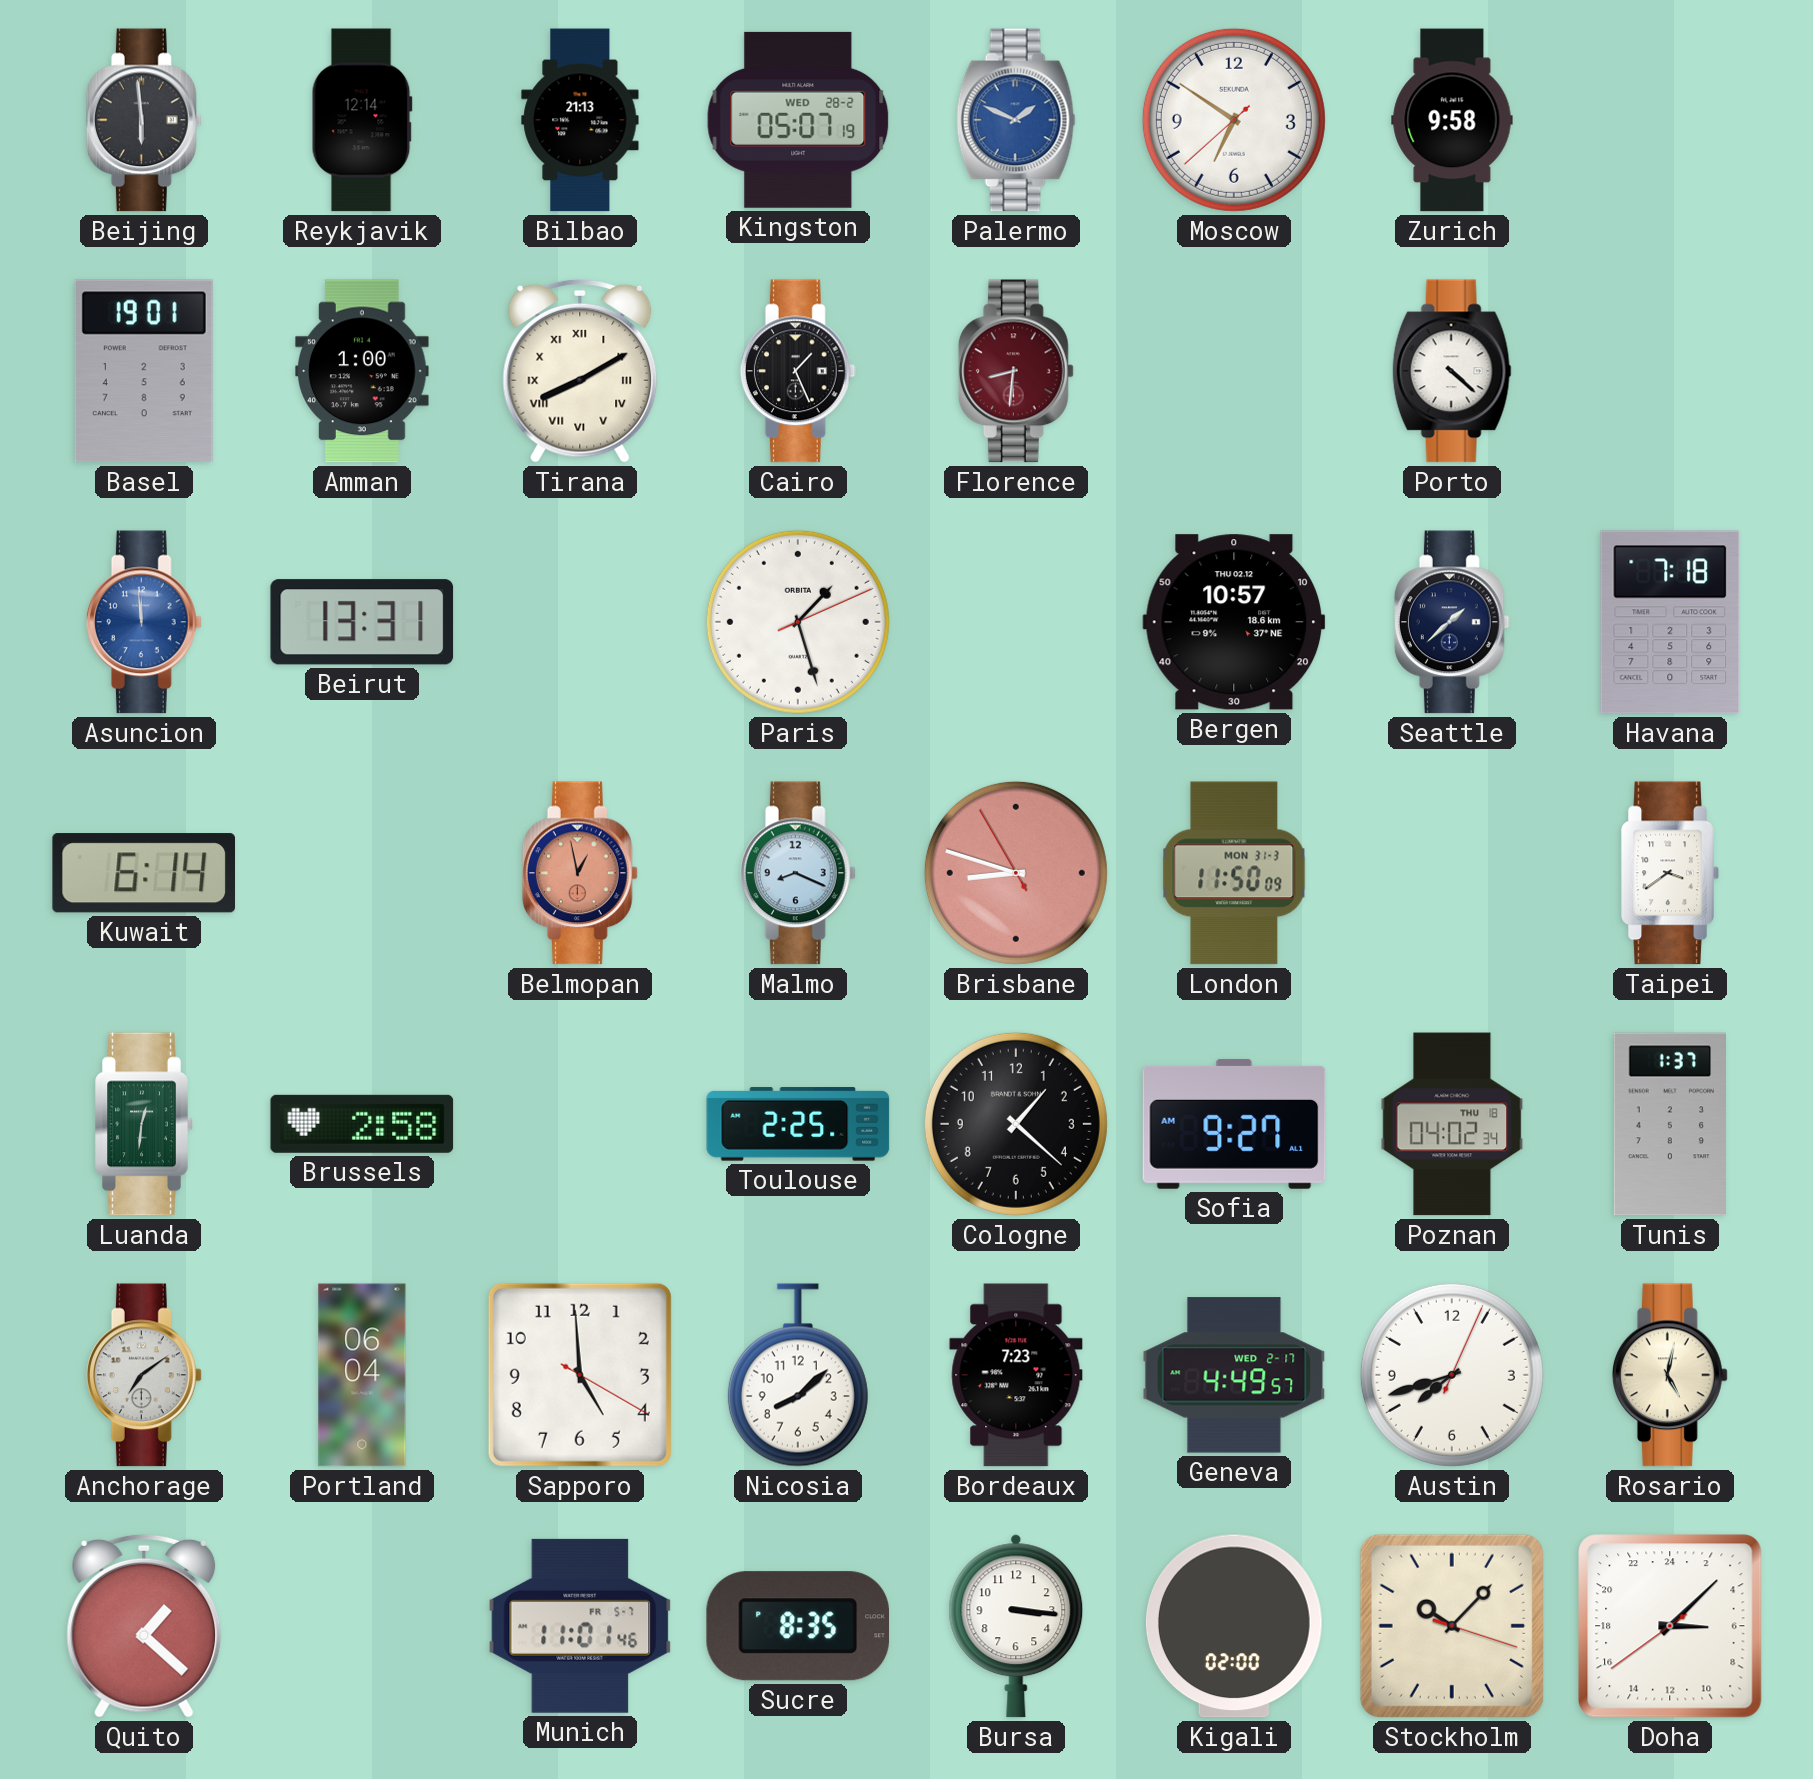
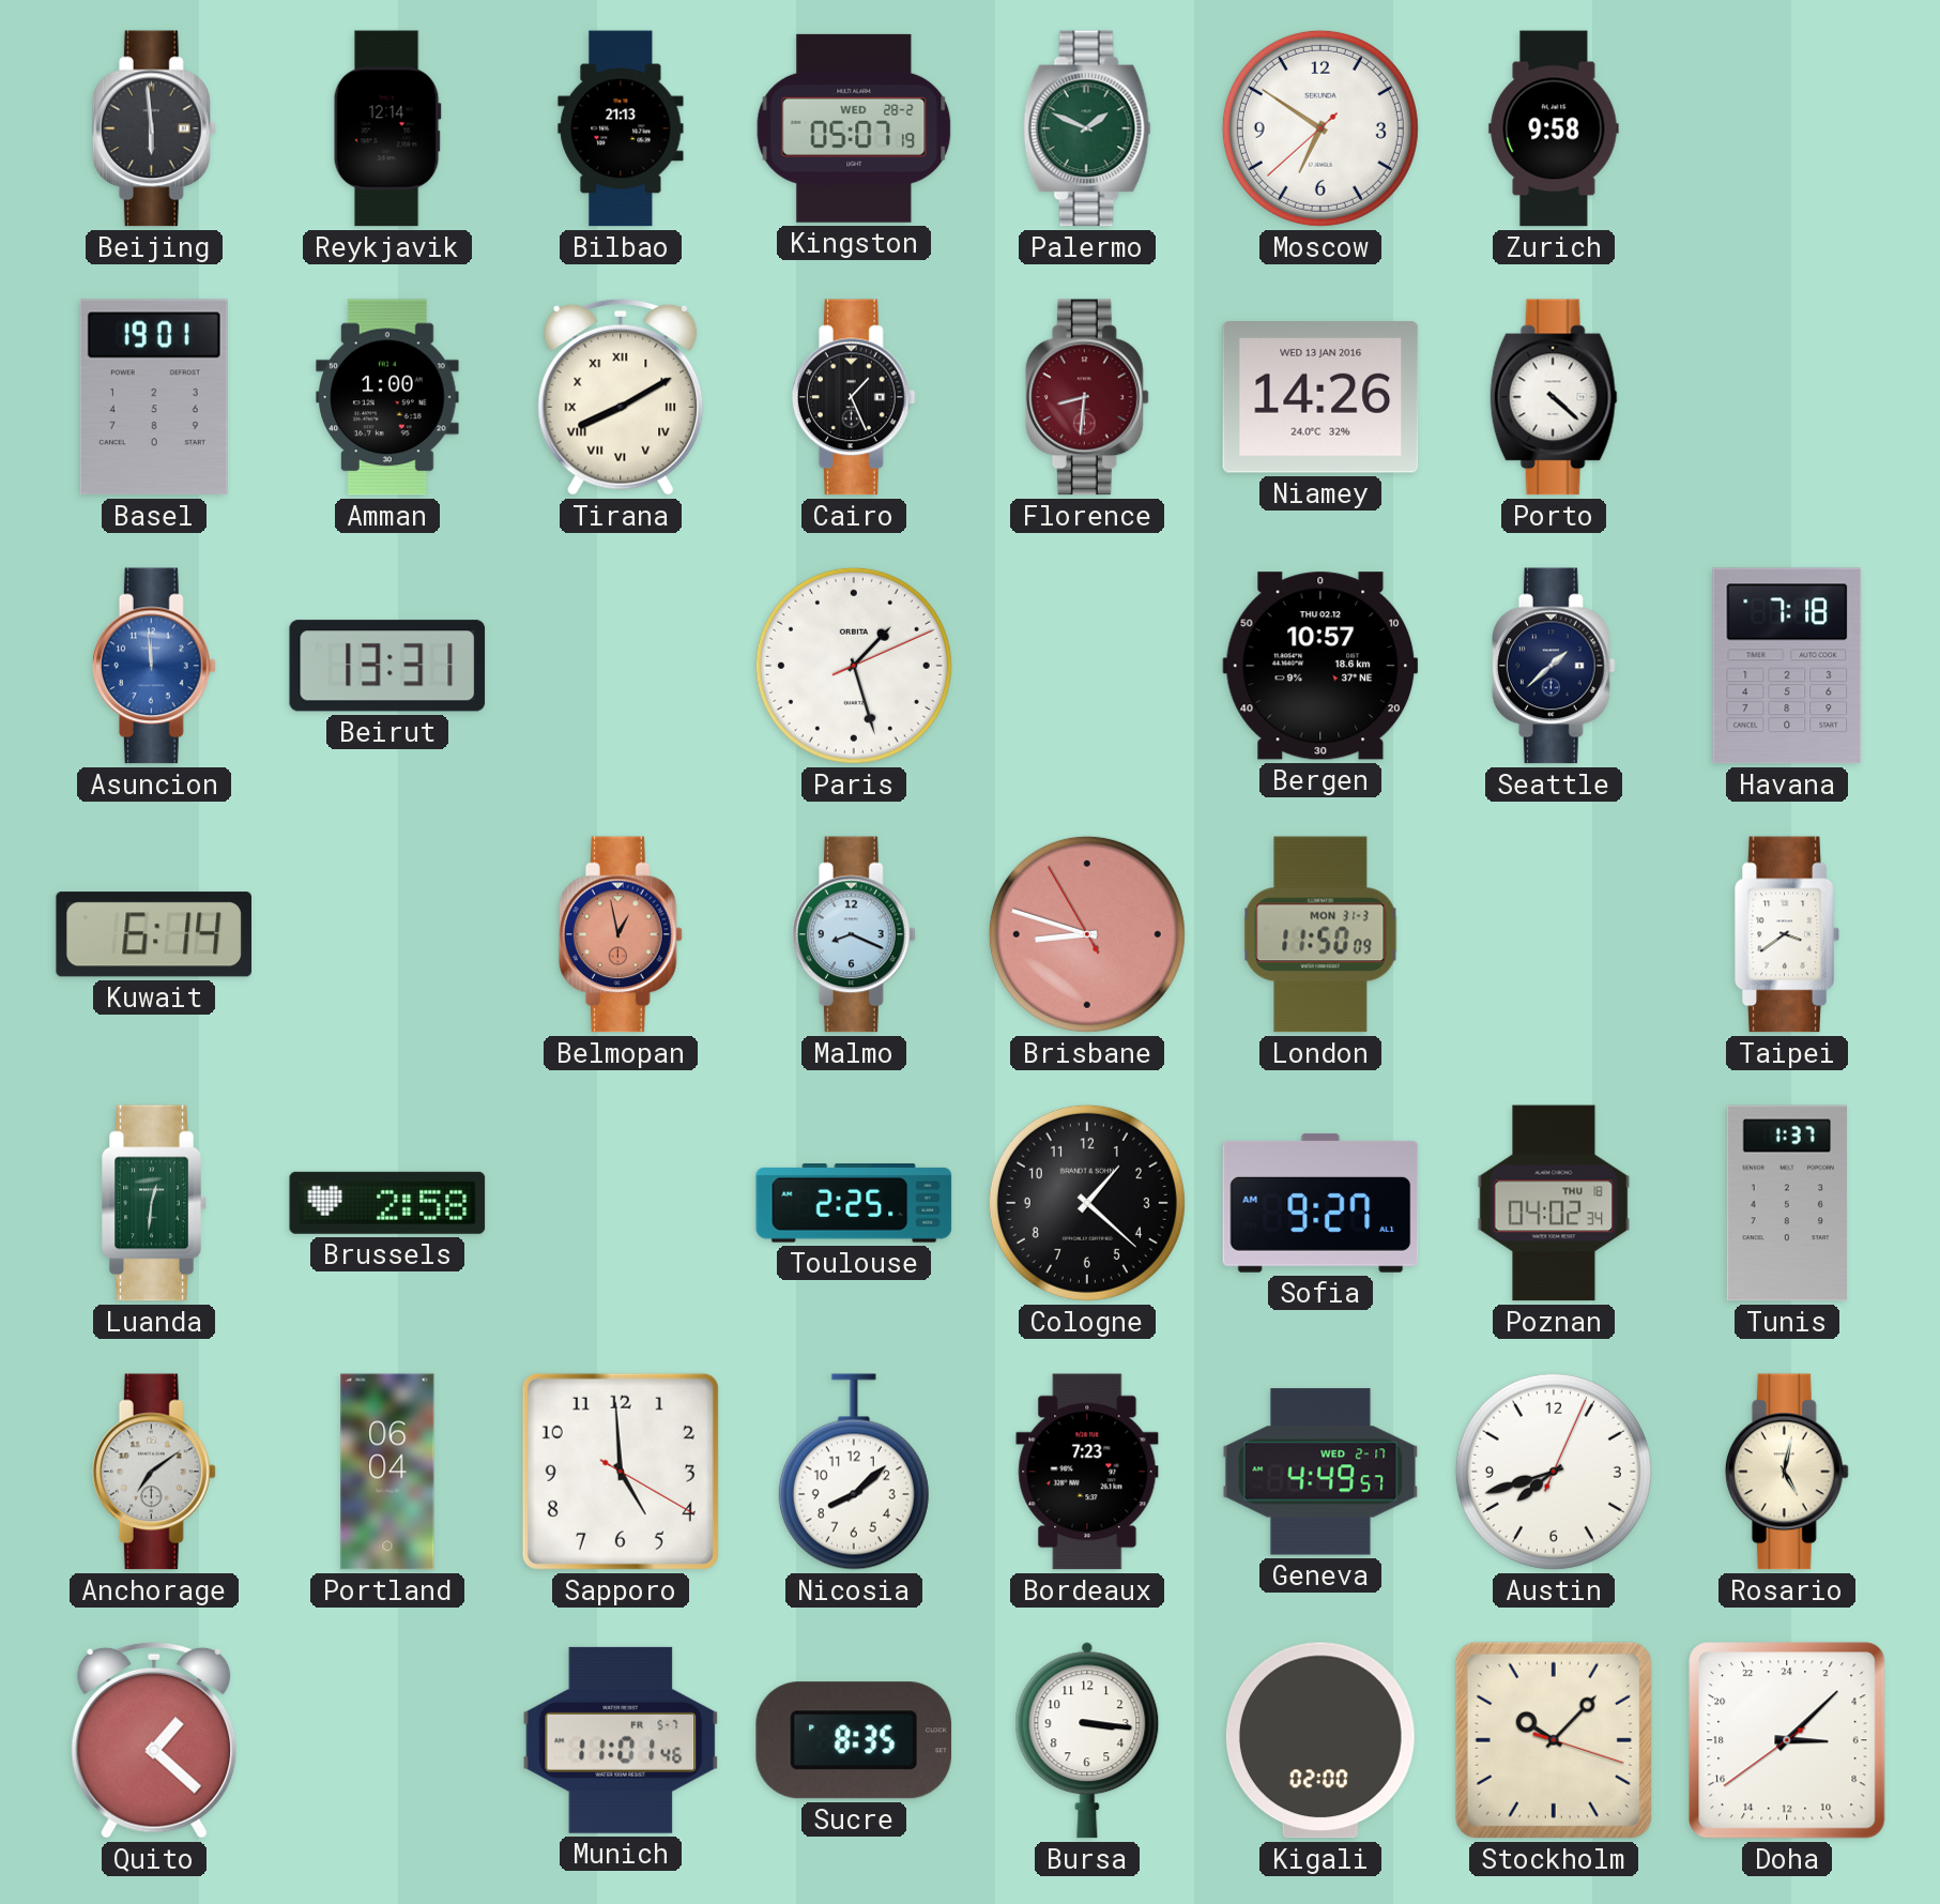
Palermo dial: blue -> green (1087, 128)
Niamey: none -> 14:26 (1320, 397)
